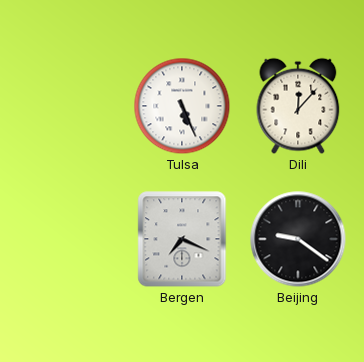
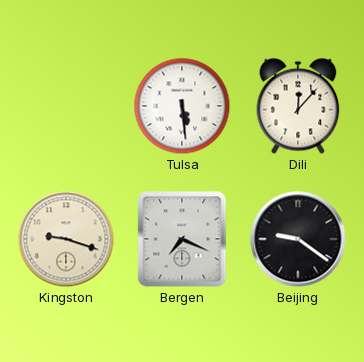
Tulsa: 5:26 -> 5:29 (182, 106)
Kingston: none -> 9:18 (66, 239)
